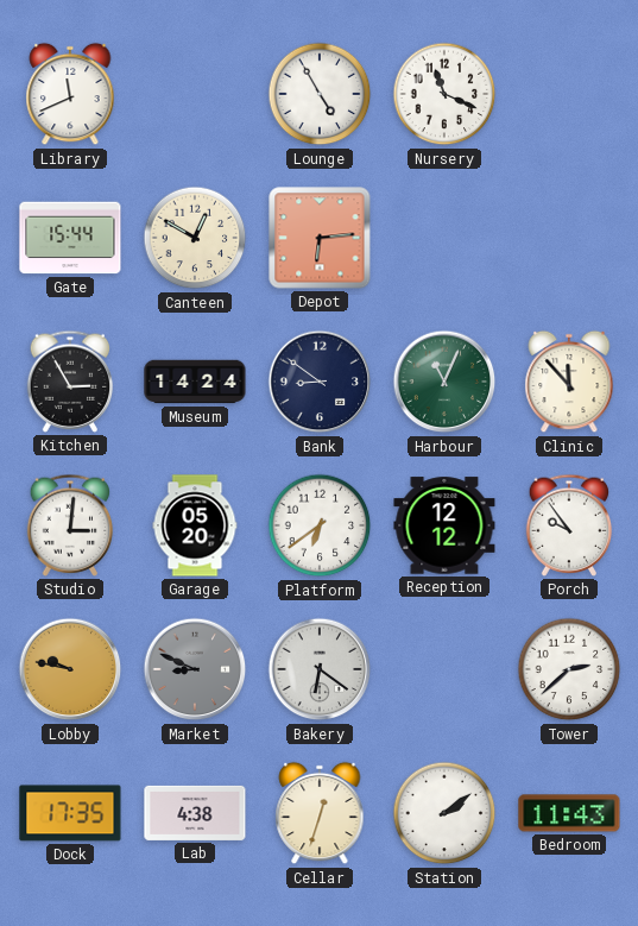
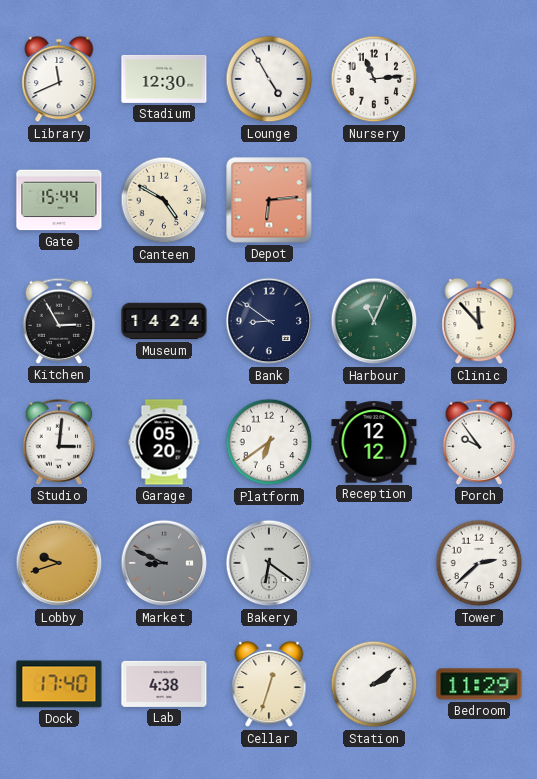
Stadium: none -> 12:30 (164, 79)
Nursery: 11:19 -> 11:14 (374, 79)
Canteen: 12:50 -> 4:50 (164, 200)
Lobby: 9:47 -> 9:42 (59, 563)
Dock: 17:35 -> 17:40 (59, 684)
Bedroom: 11:43 -> 11:29 (479, 684)
